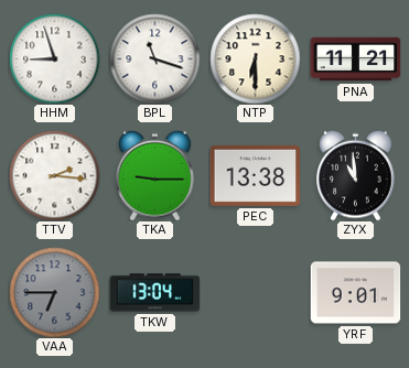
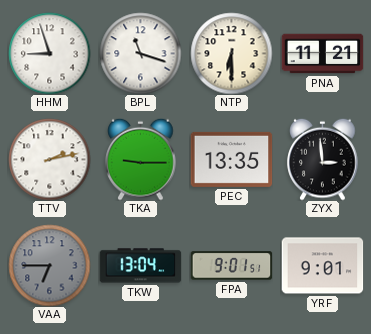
TTV: 2:16 -> 2:13 (49, 159)
PEC: 13:38 -> 13:35 (231, 159)
ZYX: 10:59 -> 2:59 (323, 159)
FPA: none -> 9:01 (231, 266)
